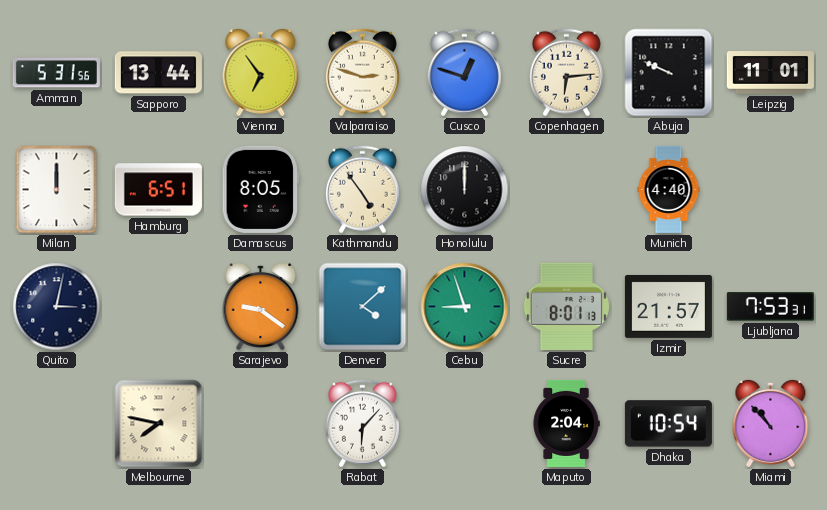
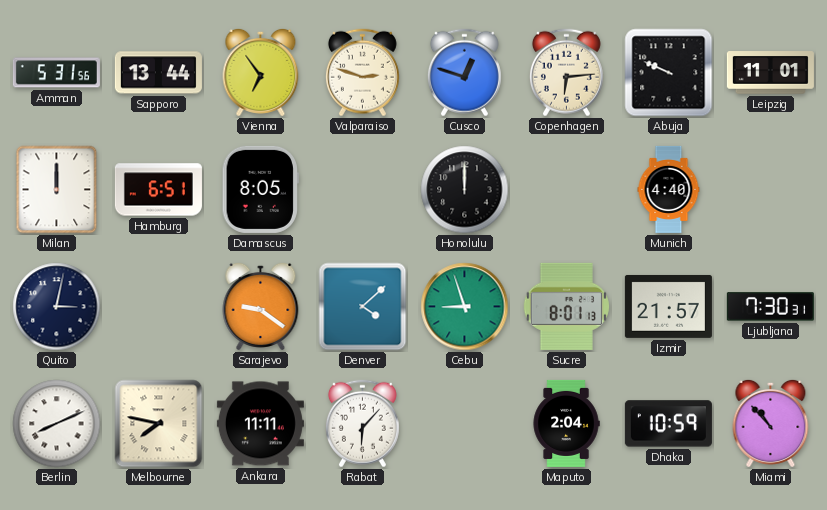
Kathmandu: 4:54 -> none (362, 190)
Ljubljana: 7:53 -> 7:30 (770, 307)
Berlin: none -> 8:11 (57, 424)
Ankara: none -> 11:11 (260, 424)
Dhaka: 10:54 -> 10:59 (668, 424)
